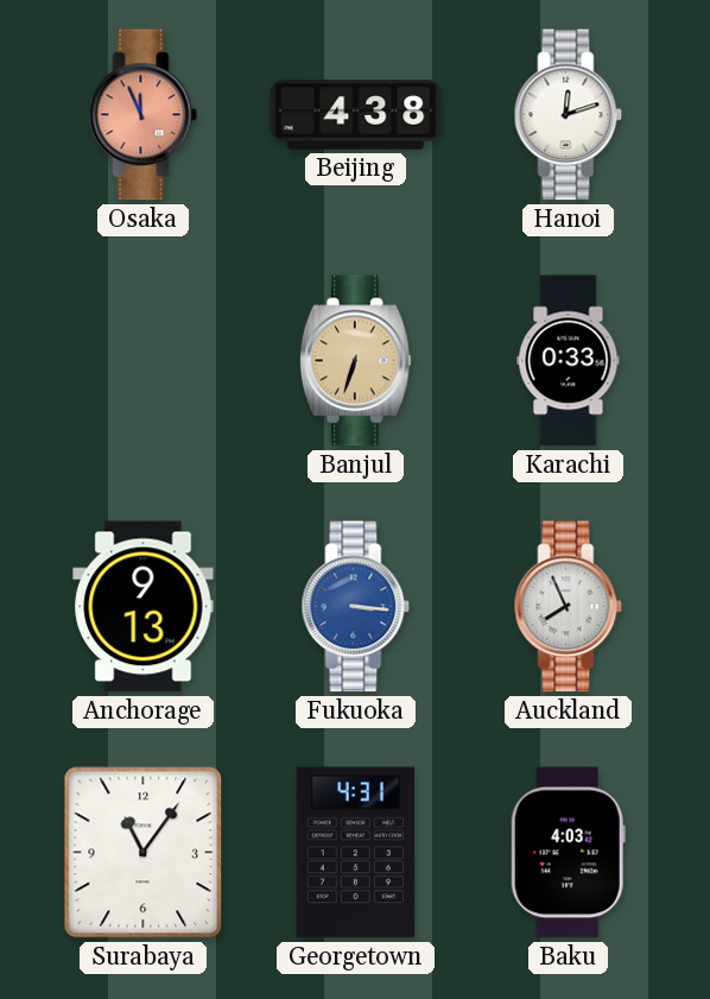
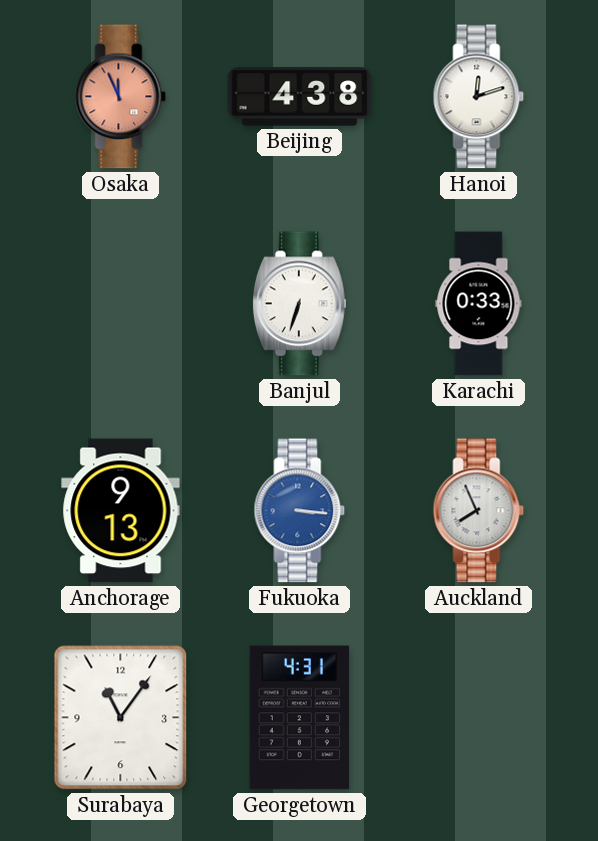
Banjul dial: champagne -> white (299, 304)
Baku: 4:03 -> none (568, 853)
